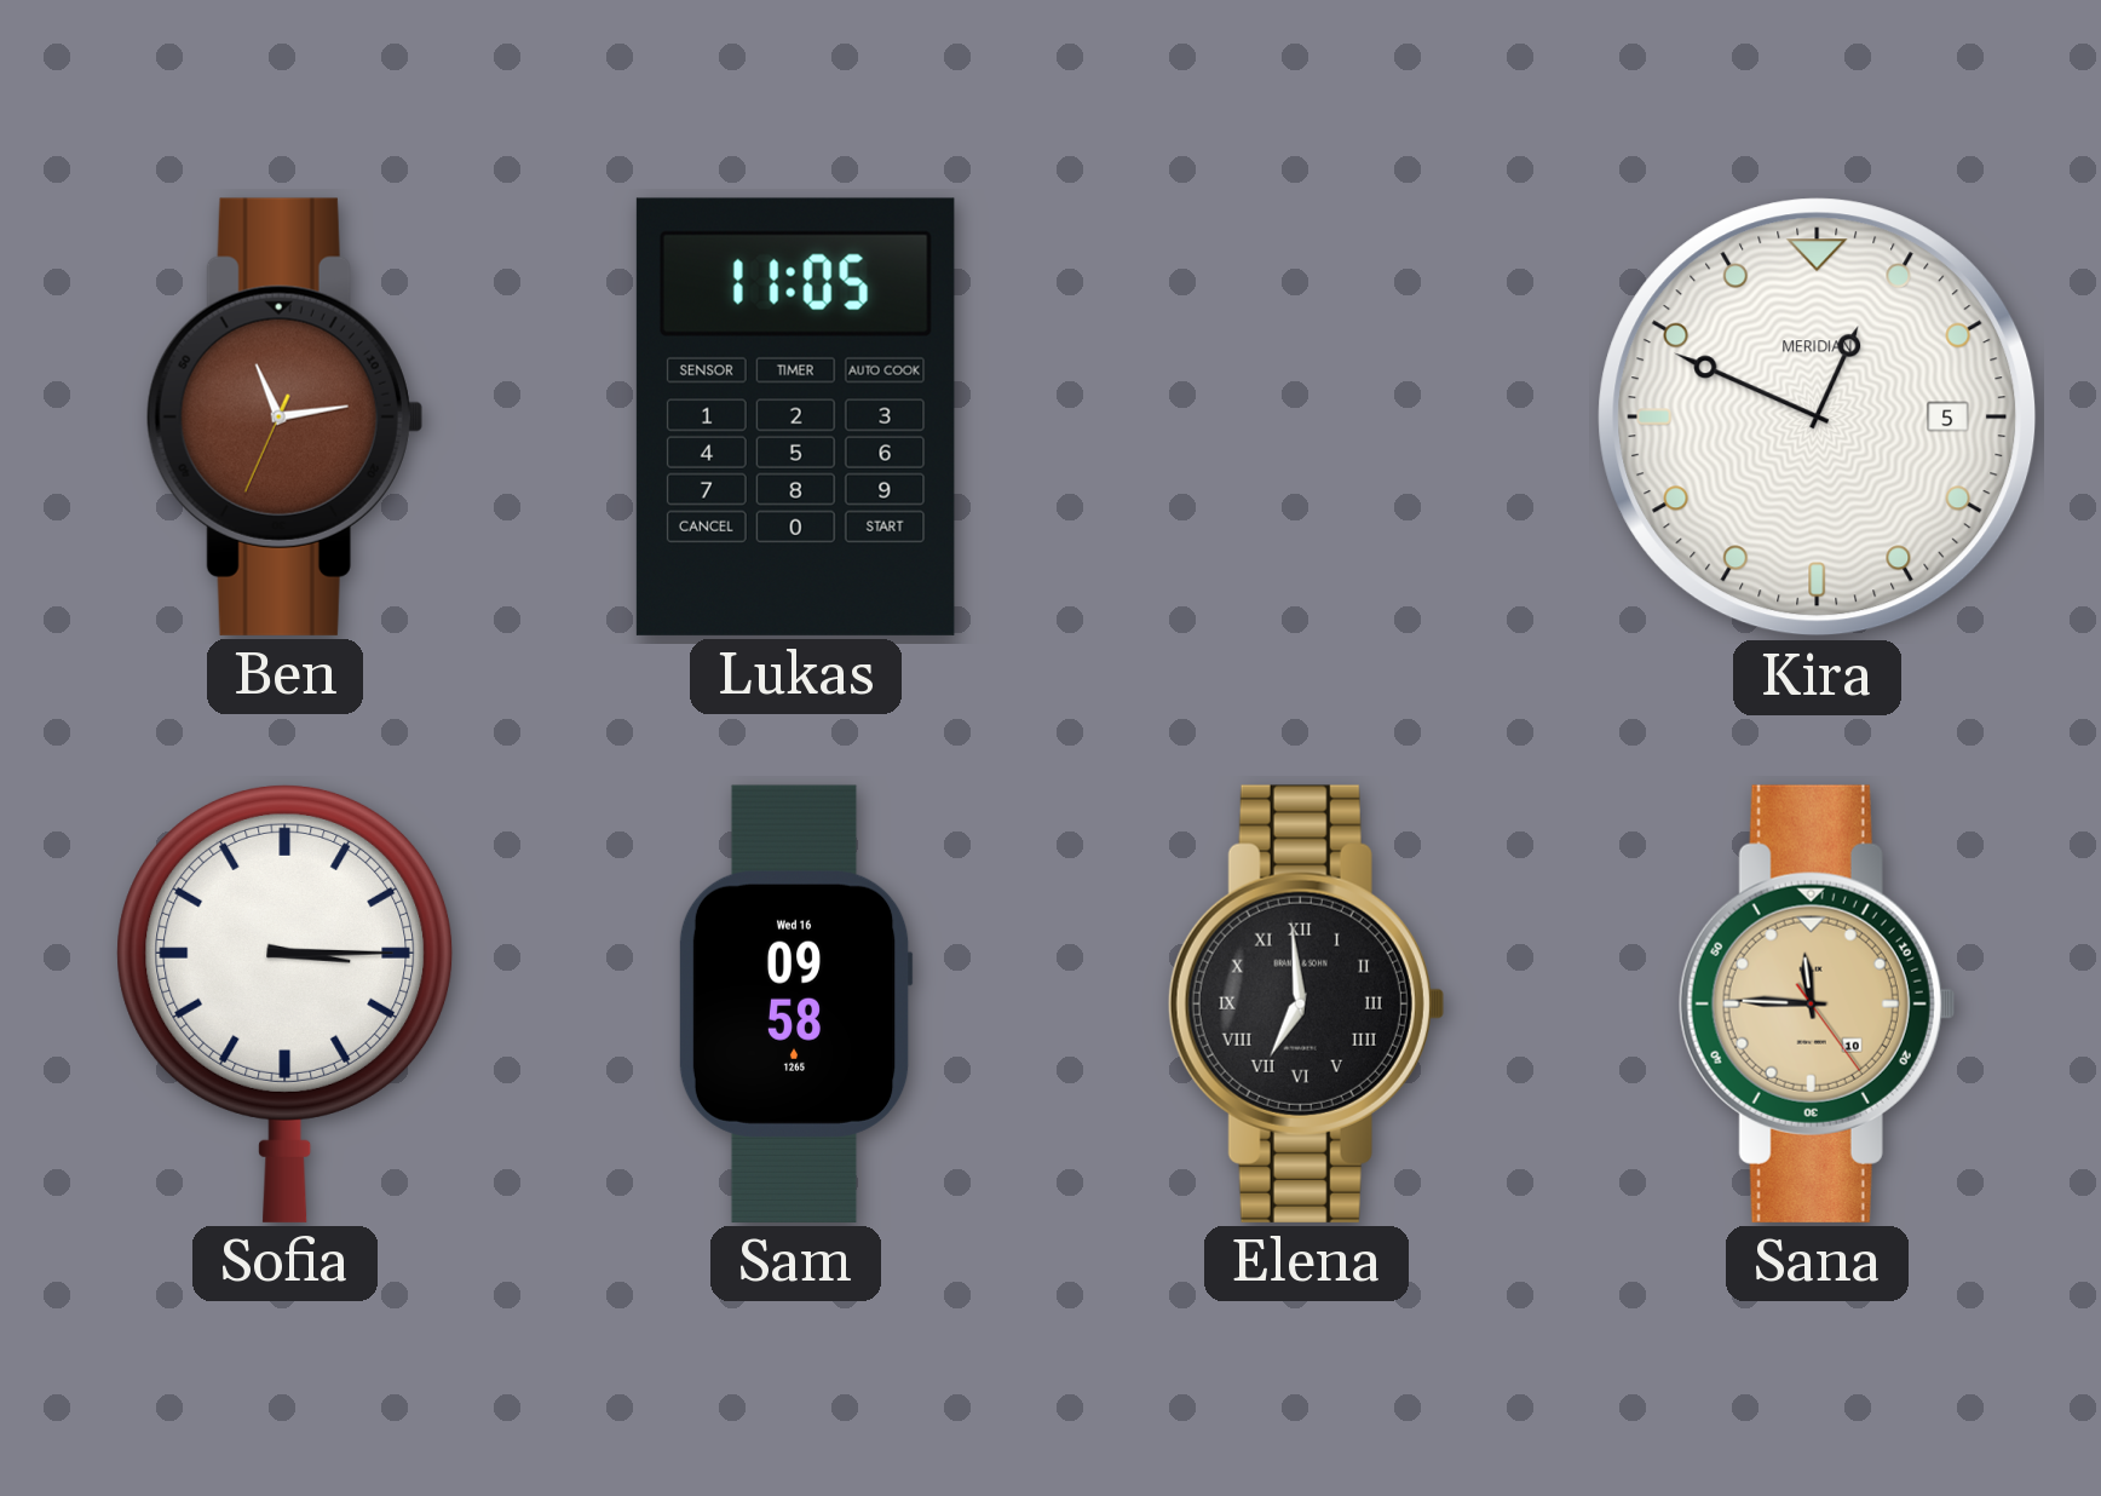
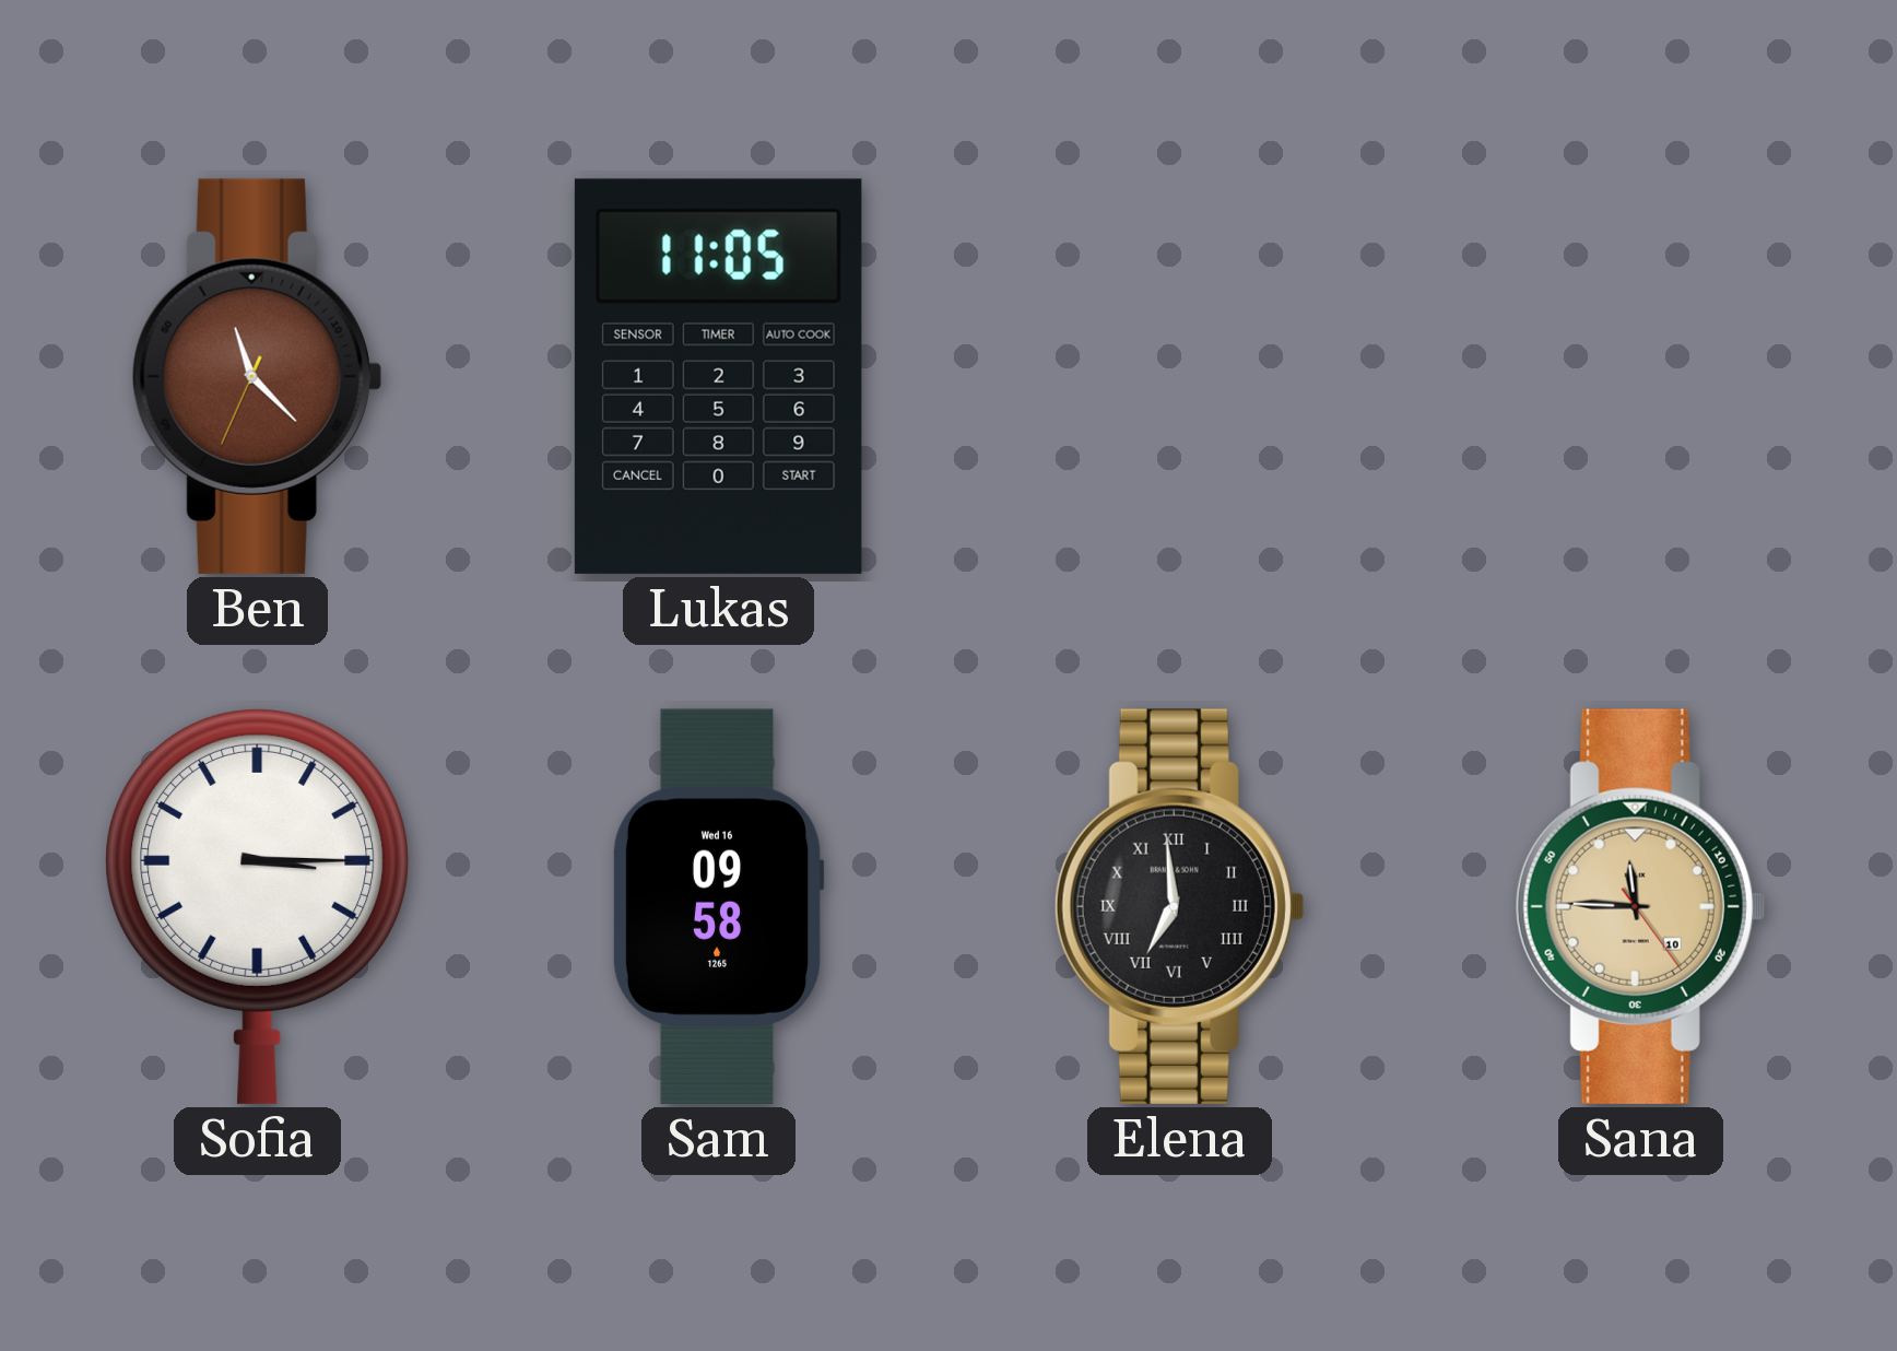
Ben: 11:13 -> 11:22 (257, 376)
Kira: 12:49 -> none (1818, 418)
